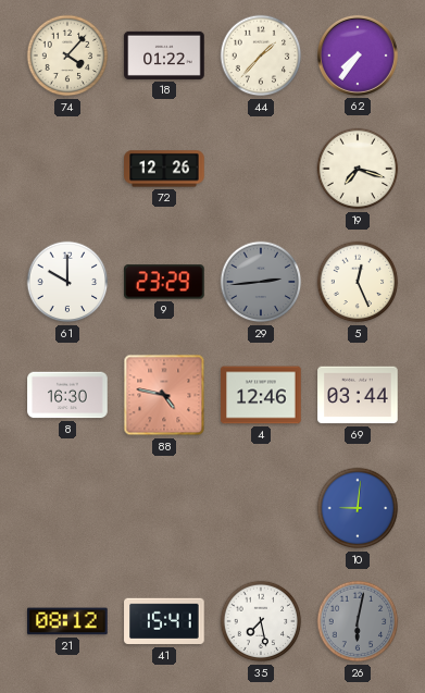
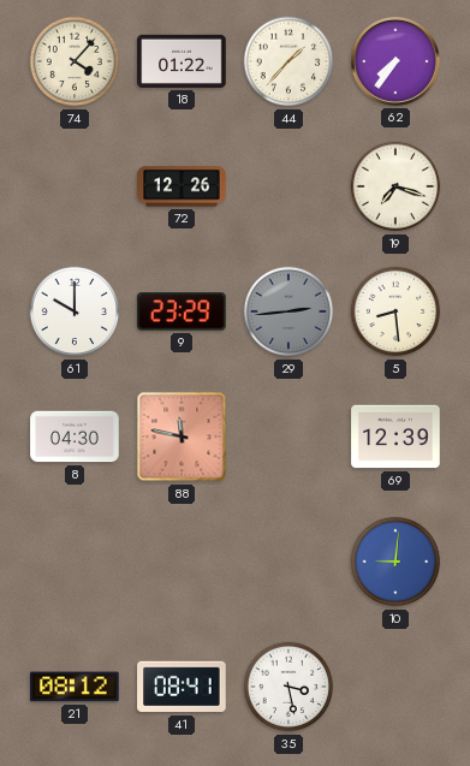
5: 12:26 -> 8:29 (395, 311)
8: 16:30 -> 04:30 (75, 437)
88: 4:47 -> 11:47 (182, 437)
4: 12:46 -> none (261, 395)
69: 03:44 -> 12:39 (395, 437)
41: 15:41 -> 08:41 (182, 687)
35: 7:28 -> 3:28 (288, 687)
26: 6:02 -> none (358, 621)
